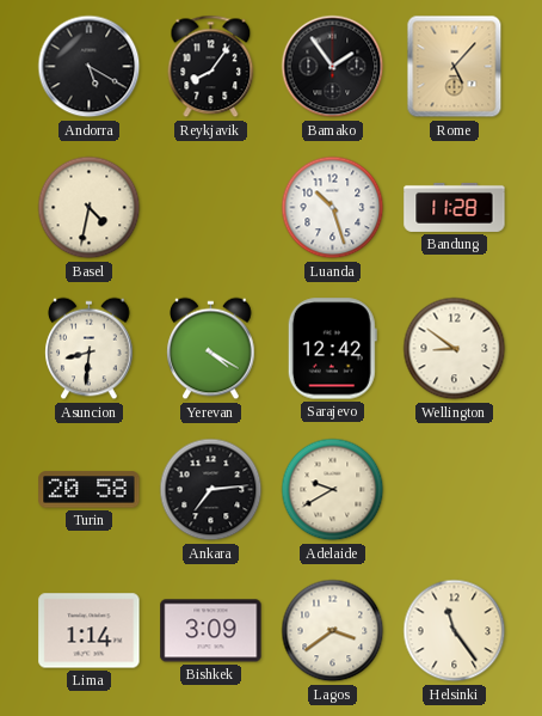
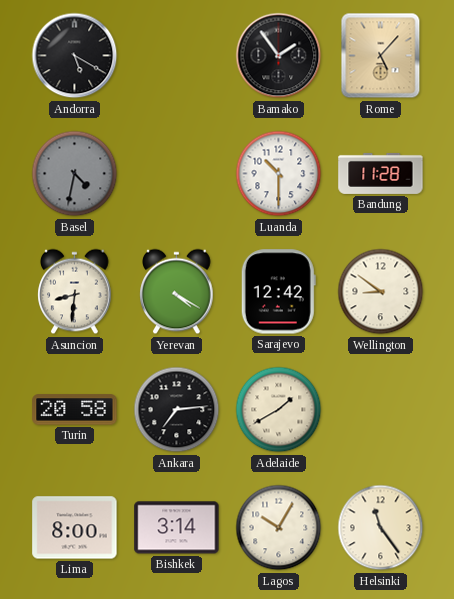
Reykjavik: 8:06 -> none (211, 67)
Basel dial: cream -> grey (75, 174)
Luanda: 10:27 -> 10:30 (279, 174)
Adelaide: 9:40 -> 1:40 (279, 410)
Lima: 1:14 -> 8:00 (75, 528)
Bishkek: 3:09 -> 3:14 (177, 528)
Lagos: 3:39 -> 10:05 (279, 528)
